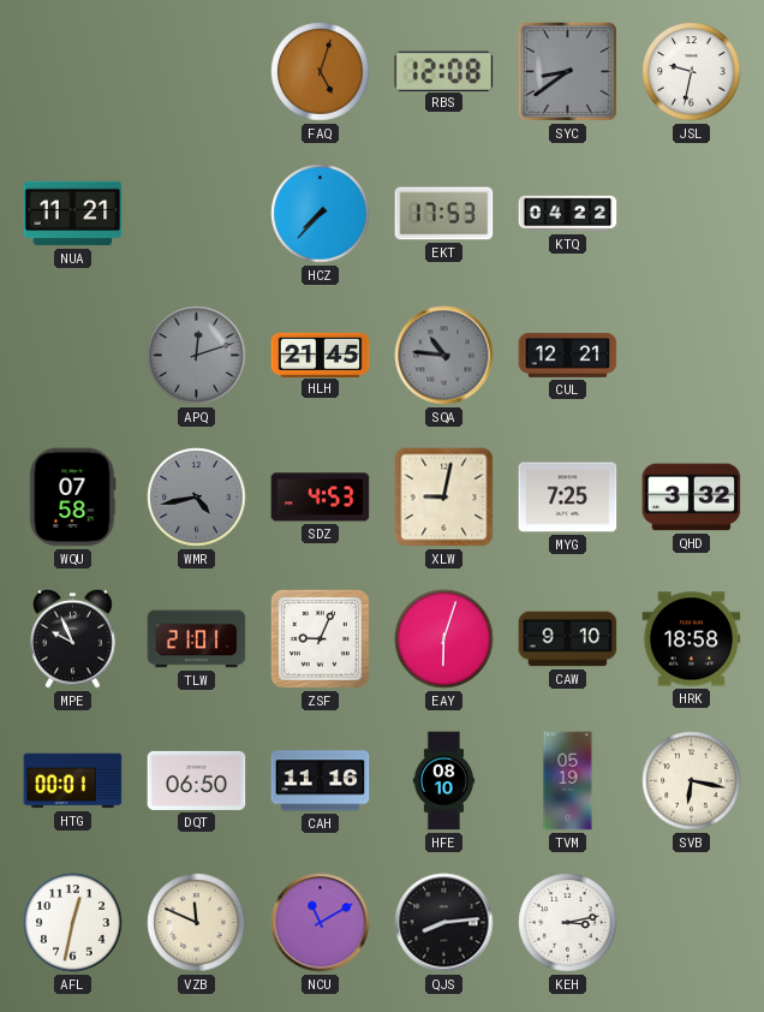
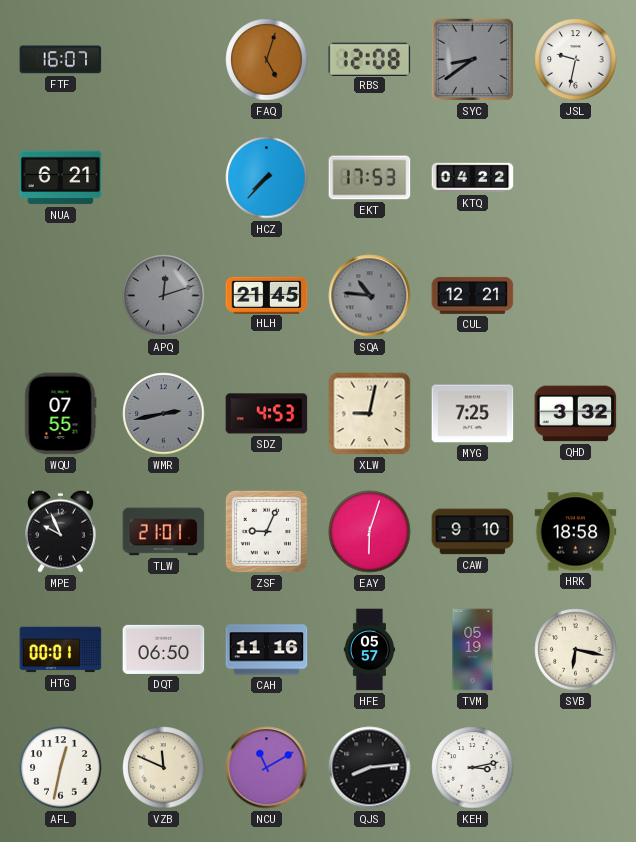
FTF: none -> 16:07 (61, 60)
NUA: 11:21 -> 6:21 (61, 178)
WQU: 07:58 -> 07:55 (60, 414)
WMR: 4:43 -> 2:43 (164, 414)
HFE: 08:10 -> 05:57 (370, 650)
